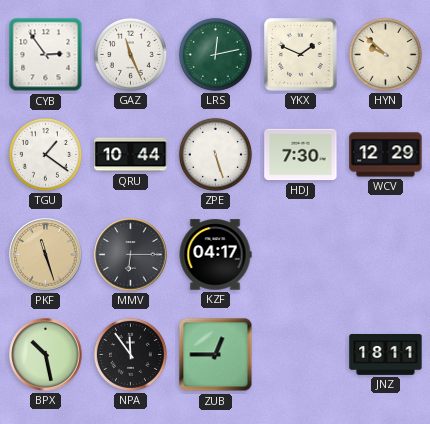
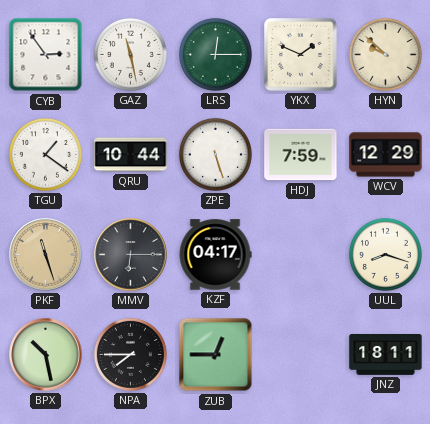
GAZ: 11:26 -> 11:28 (130, 54)
LRS: 12:13 -> 12:15 (215, 54)
HDJ: 7:30 -> 7:59 (301, 155)
UUL: none -> 8:18 (385, 254)
NPA: 11:54 -> 7:45 (130, 354)
